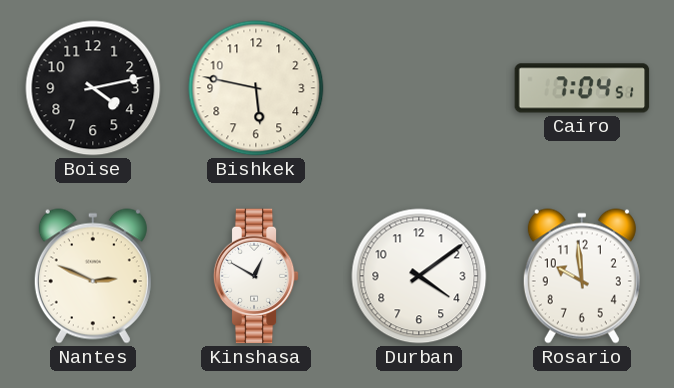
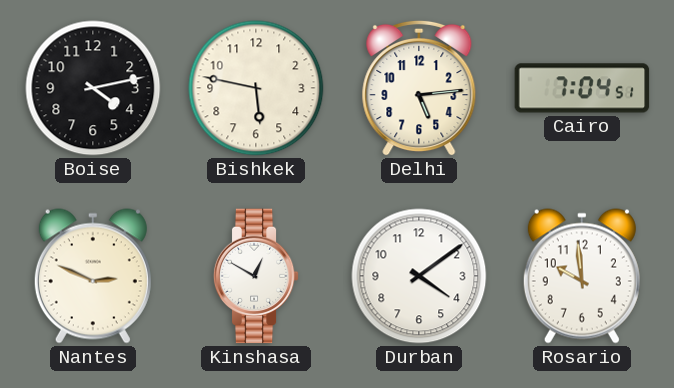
Delhi: none -> 5:14 (419, 88)
